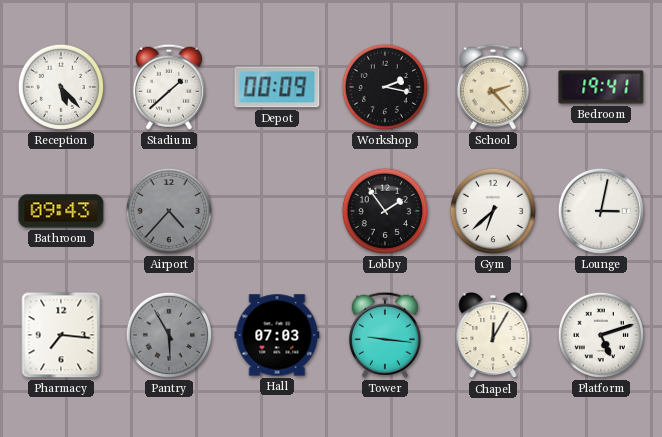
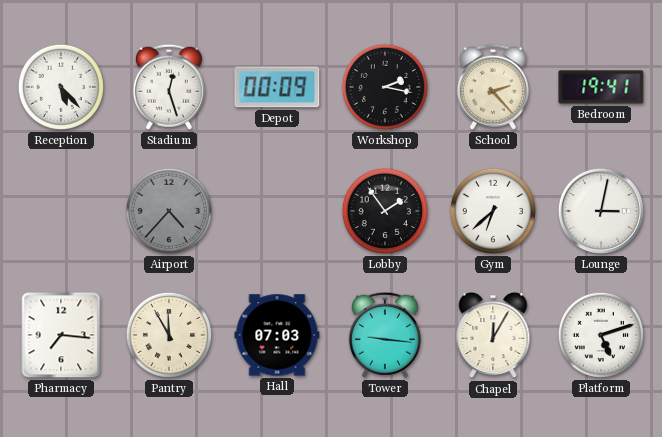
Stadium: 1:38 -> 12:27 (169, 87)
Bathroom: 09:43 -> none (61, 211)
Pantry: 5:55 -> 11:55 (169, 335)
Pantry dial: grey -> cream (169, 335)
